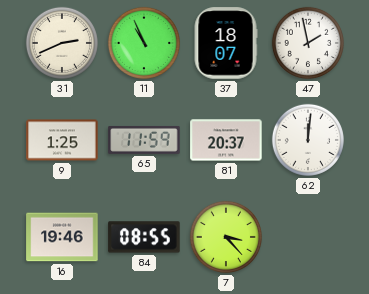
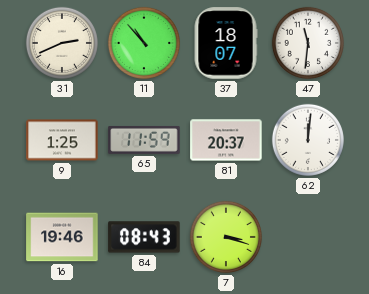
11: 10:56 -> 10:53 (144, 43)
47: 1:58 -> 11:31 (308, 43)
84: 08:55 -> 08:43 (144, 237)
7: 3:23 -> 3:18 (226, 237)
